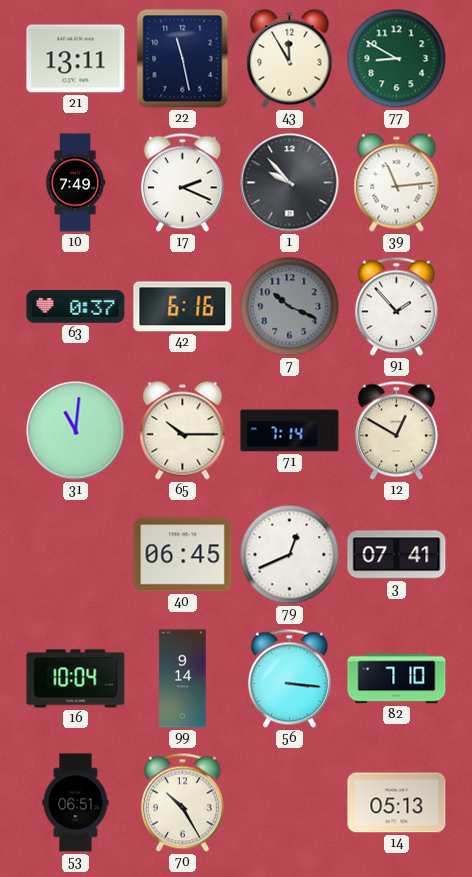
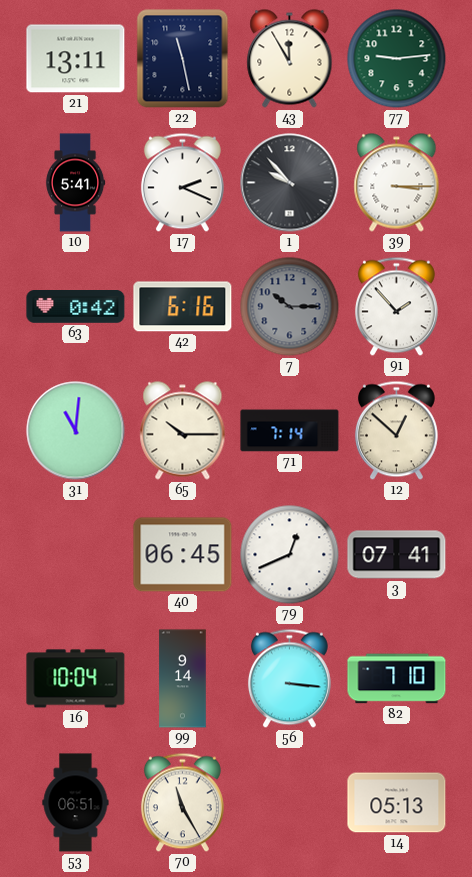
77: 8:50 -> 9:14 (397, 59)
10: 7:49 -> 5:41 (75, 183)
39: 11:14 -> 3:15 (397, 183)
63: 0:37 -> 0:42 (76, 307)
7: 10:19 -> 10:15 (290, 307)
12: 12:50 -> 12:52 (396, 431)
70: 10:25 -> 11:25 (182, 803)
